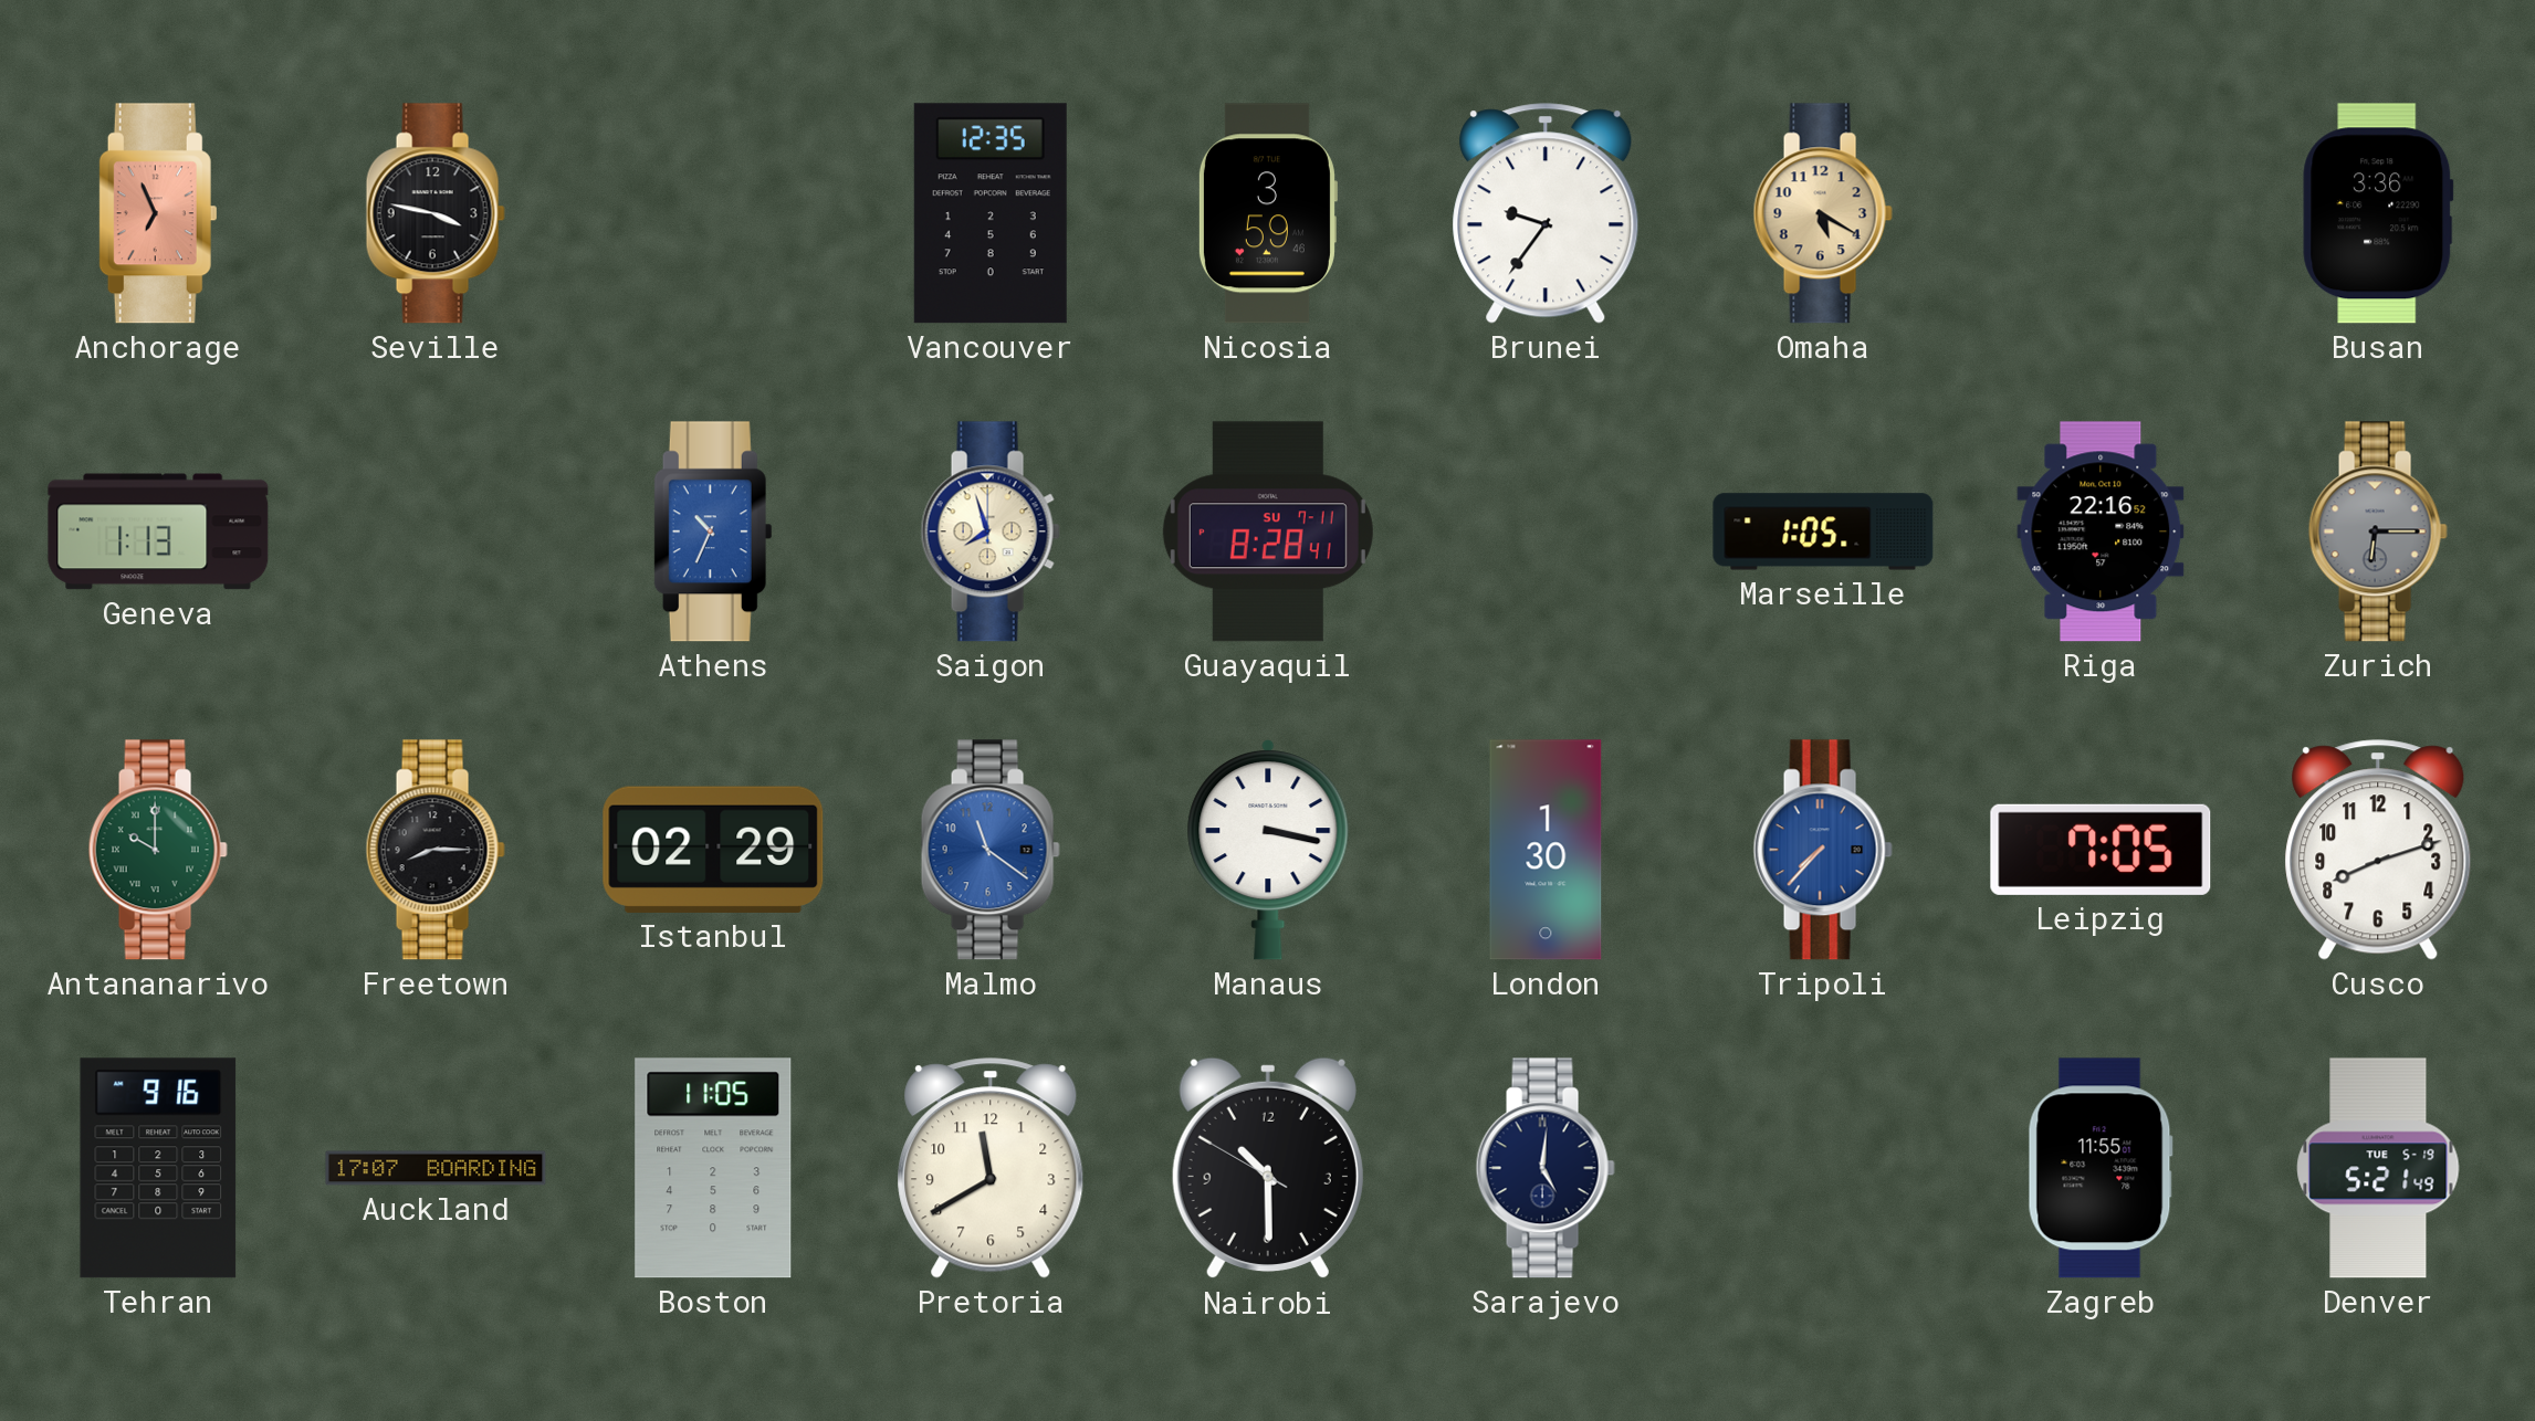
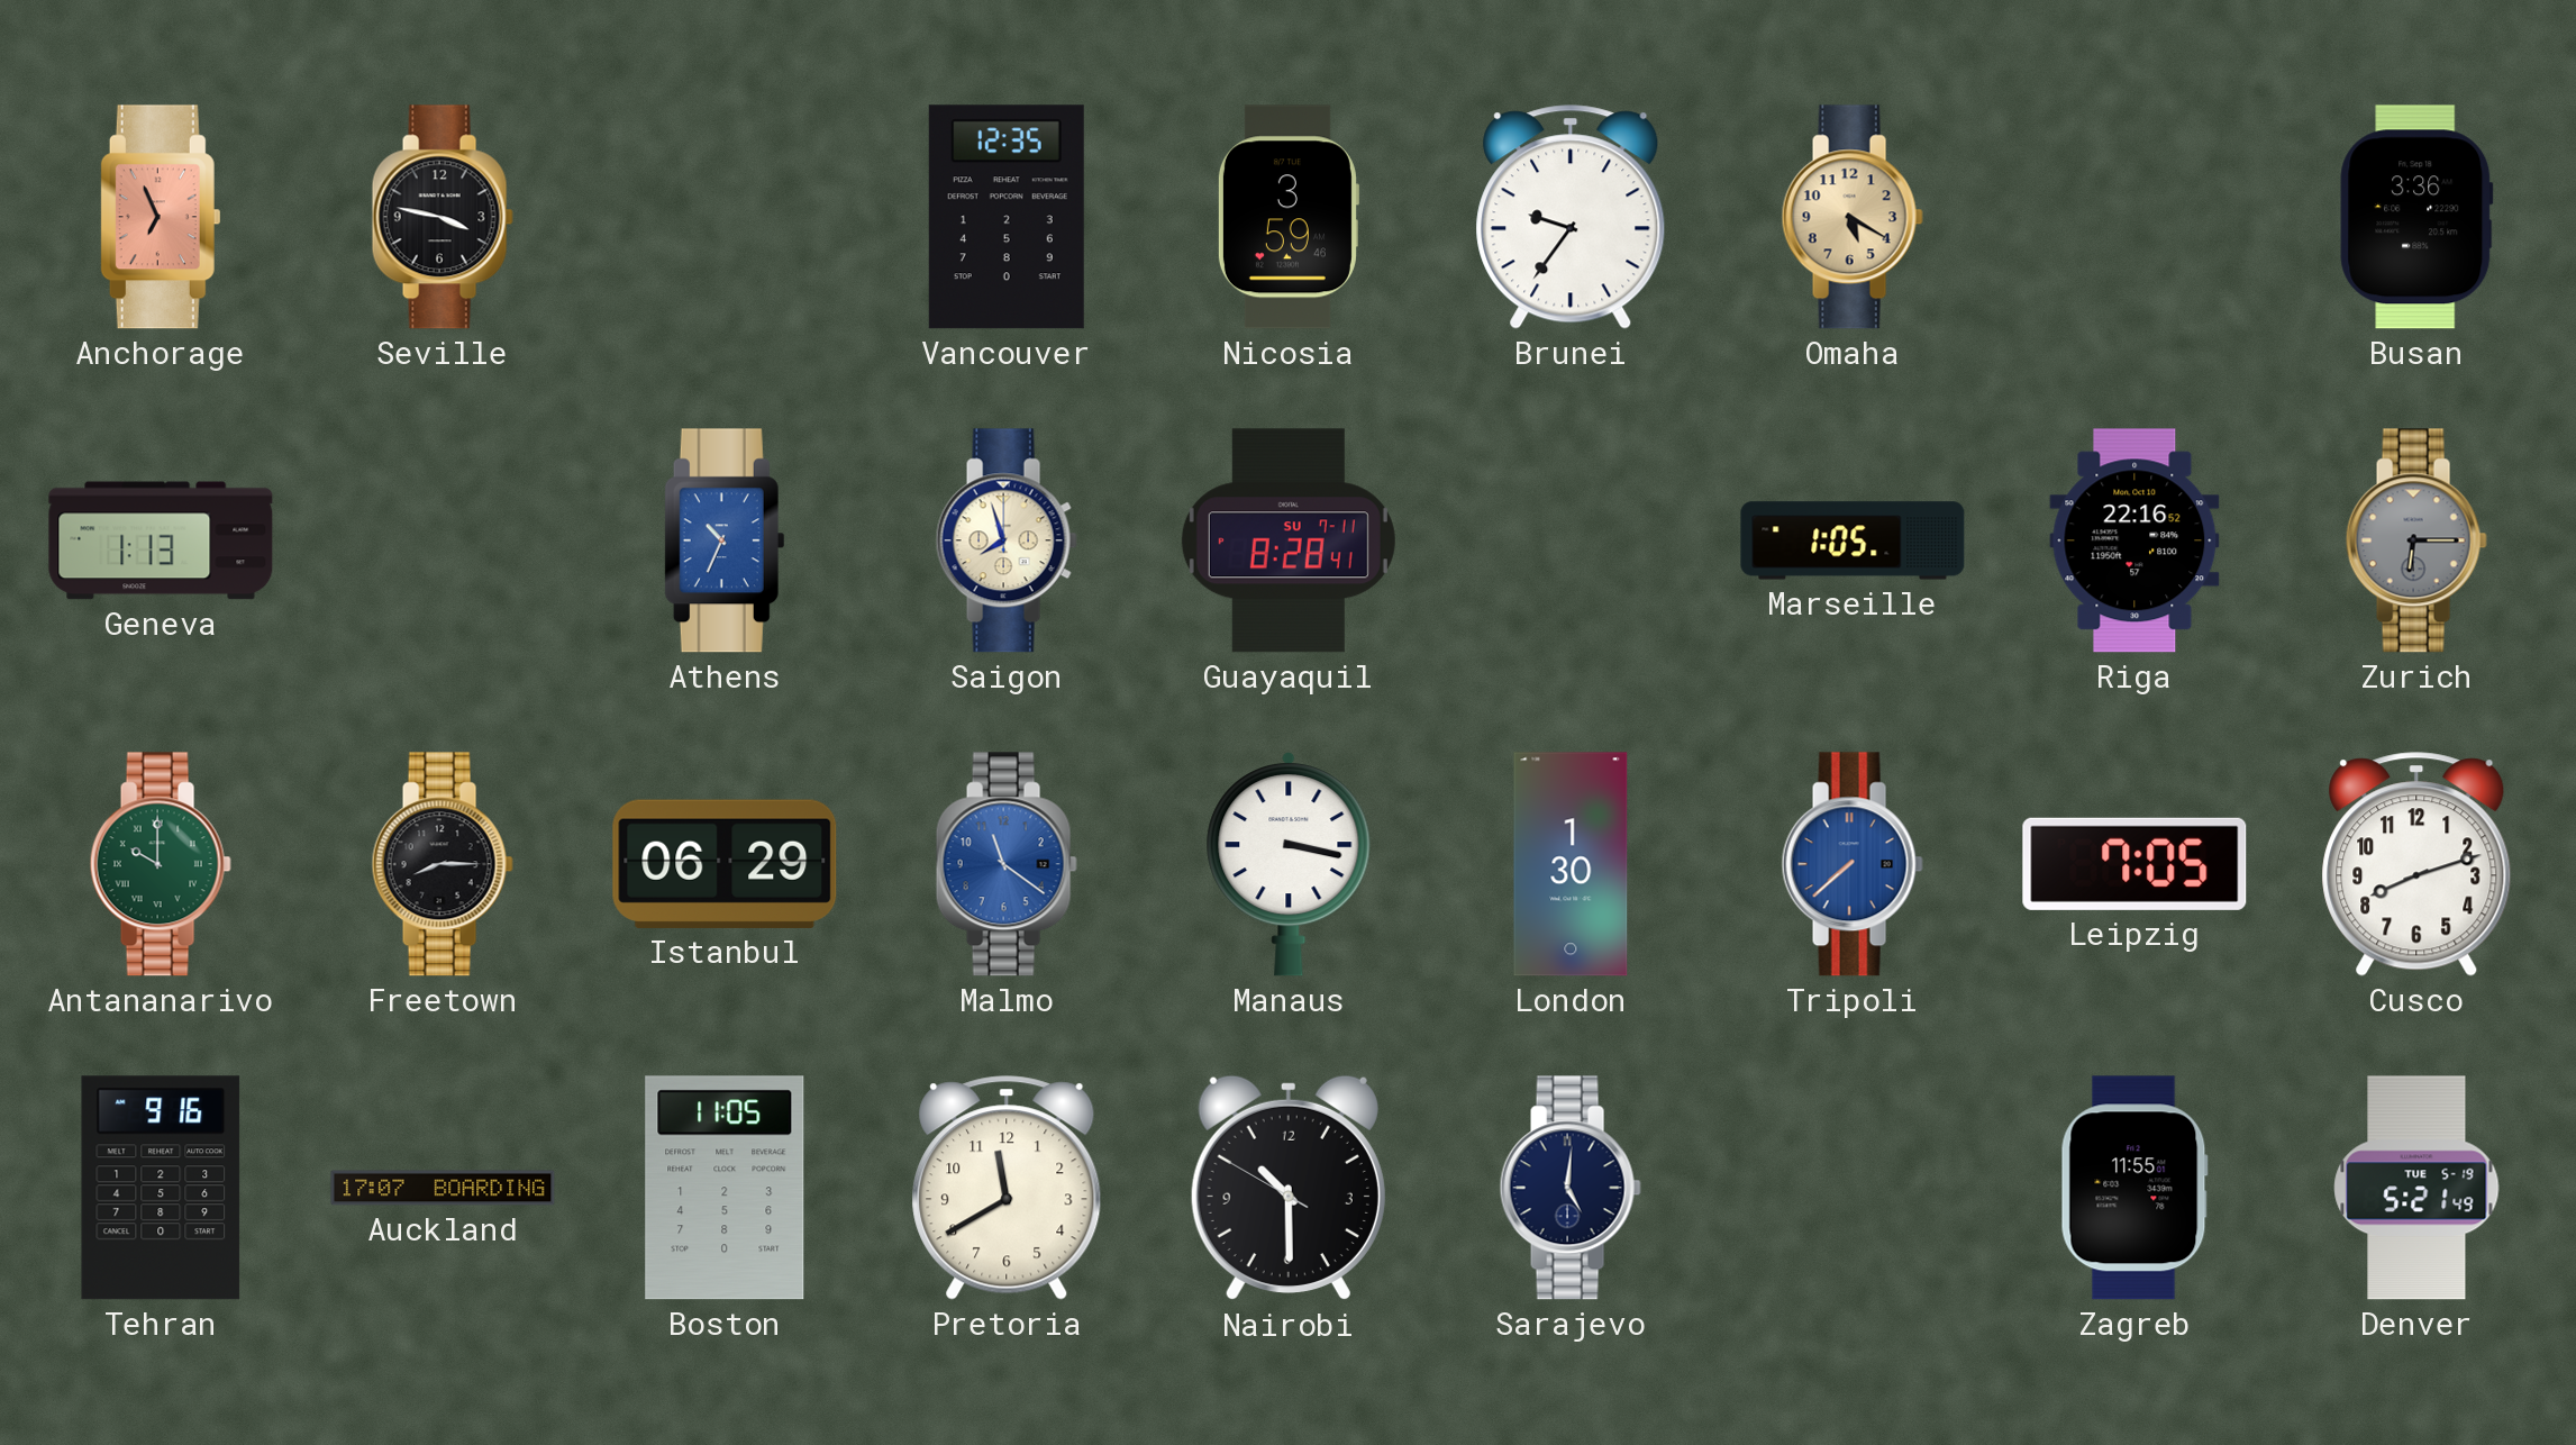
Istanbul: 02:29 -> 06:29 (725, 864)
Tripoli: 7:37 -> 7:38 (1853, 864)
